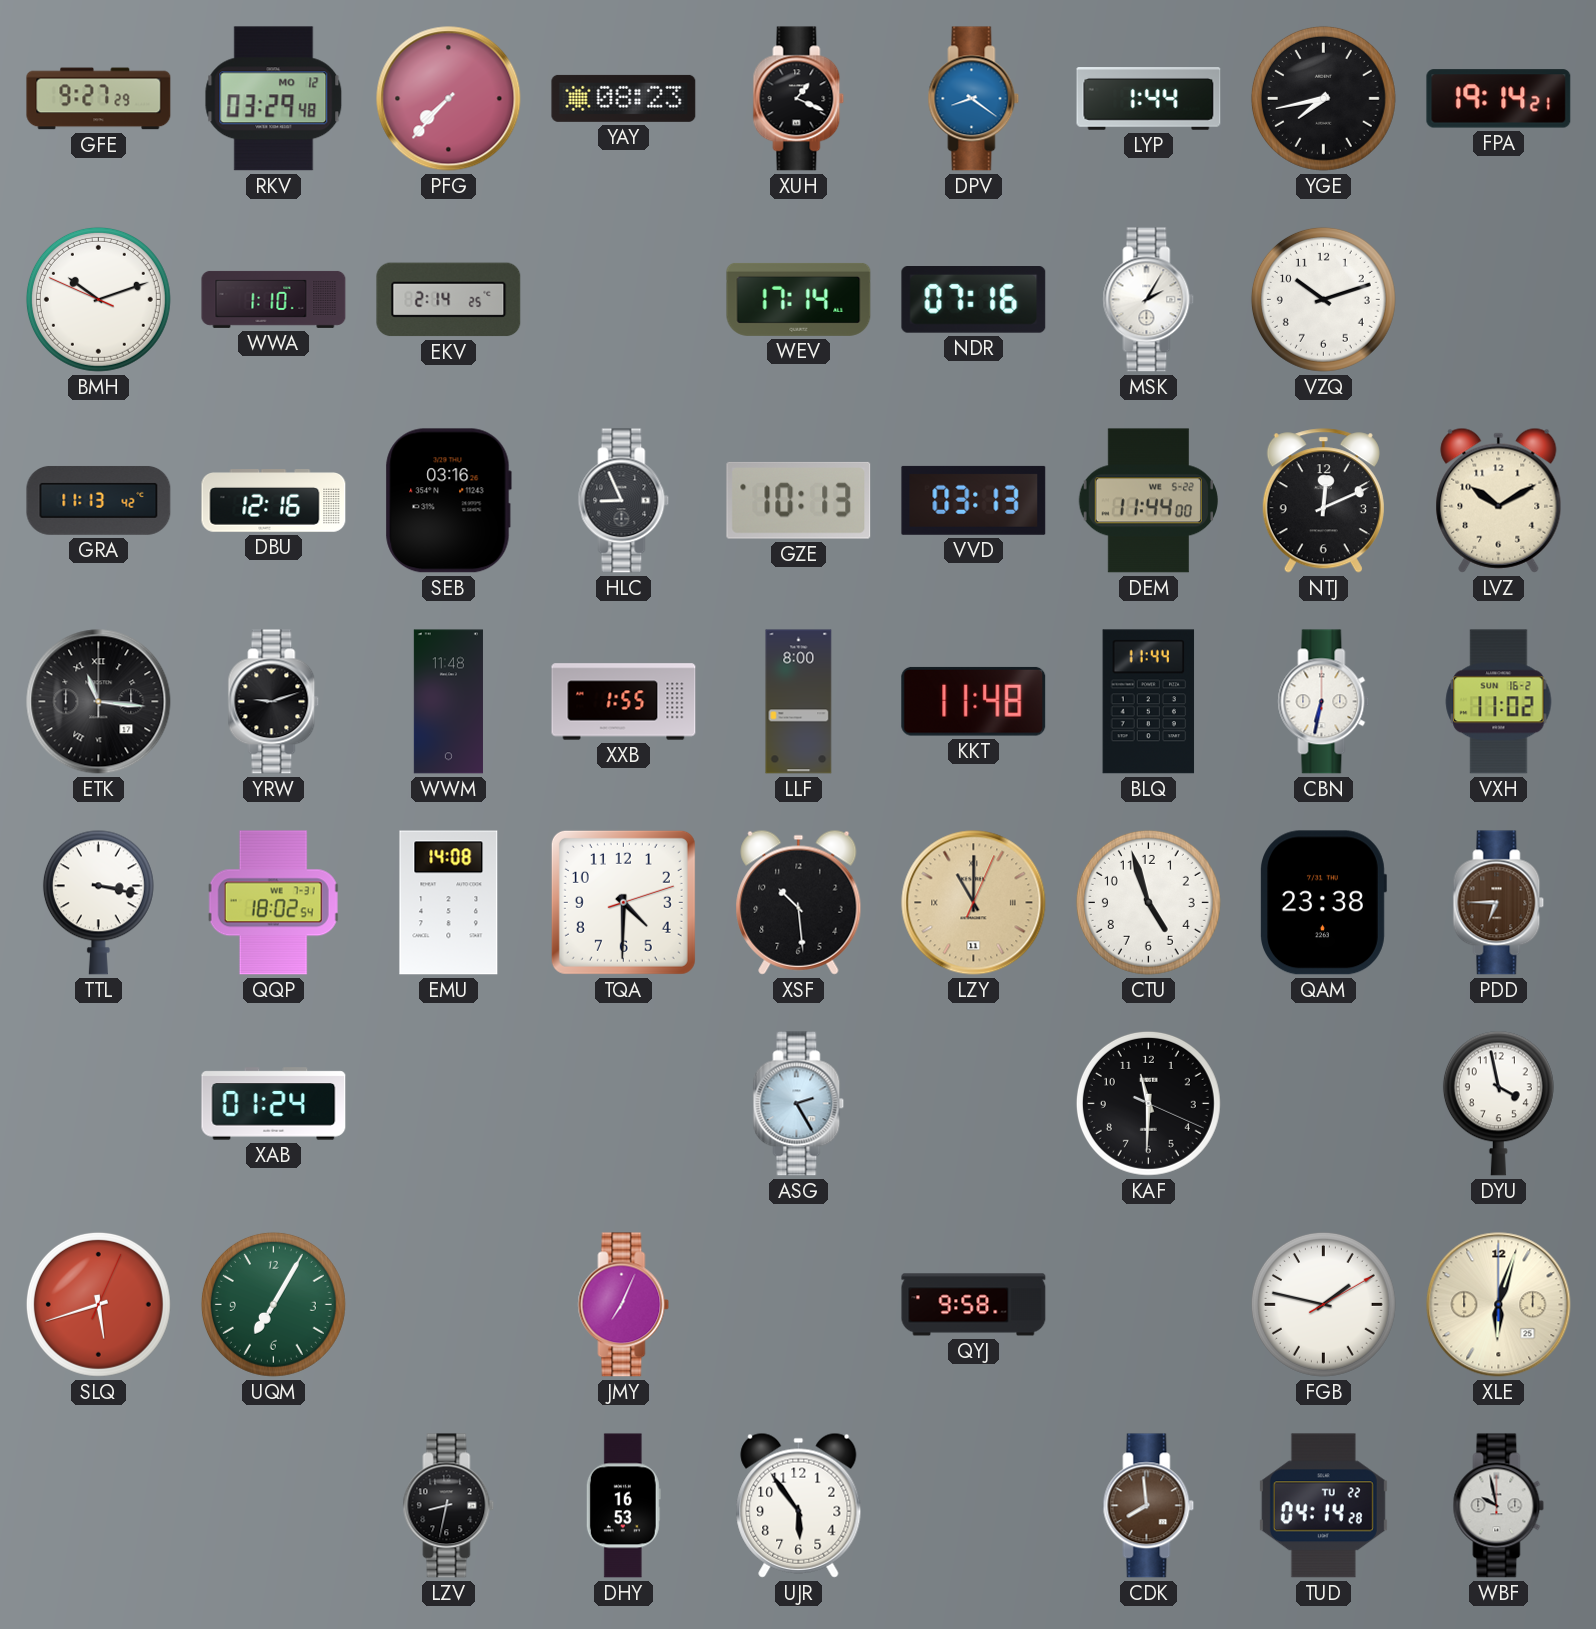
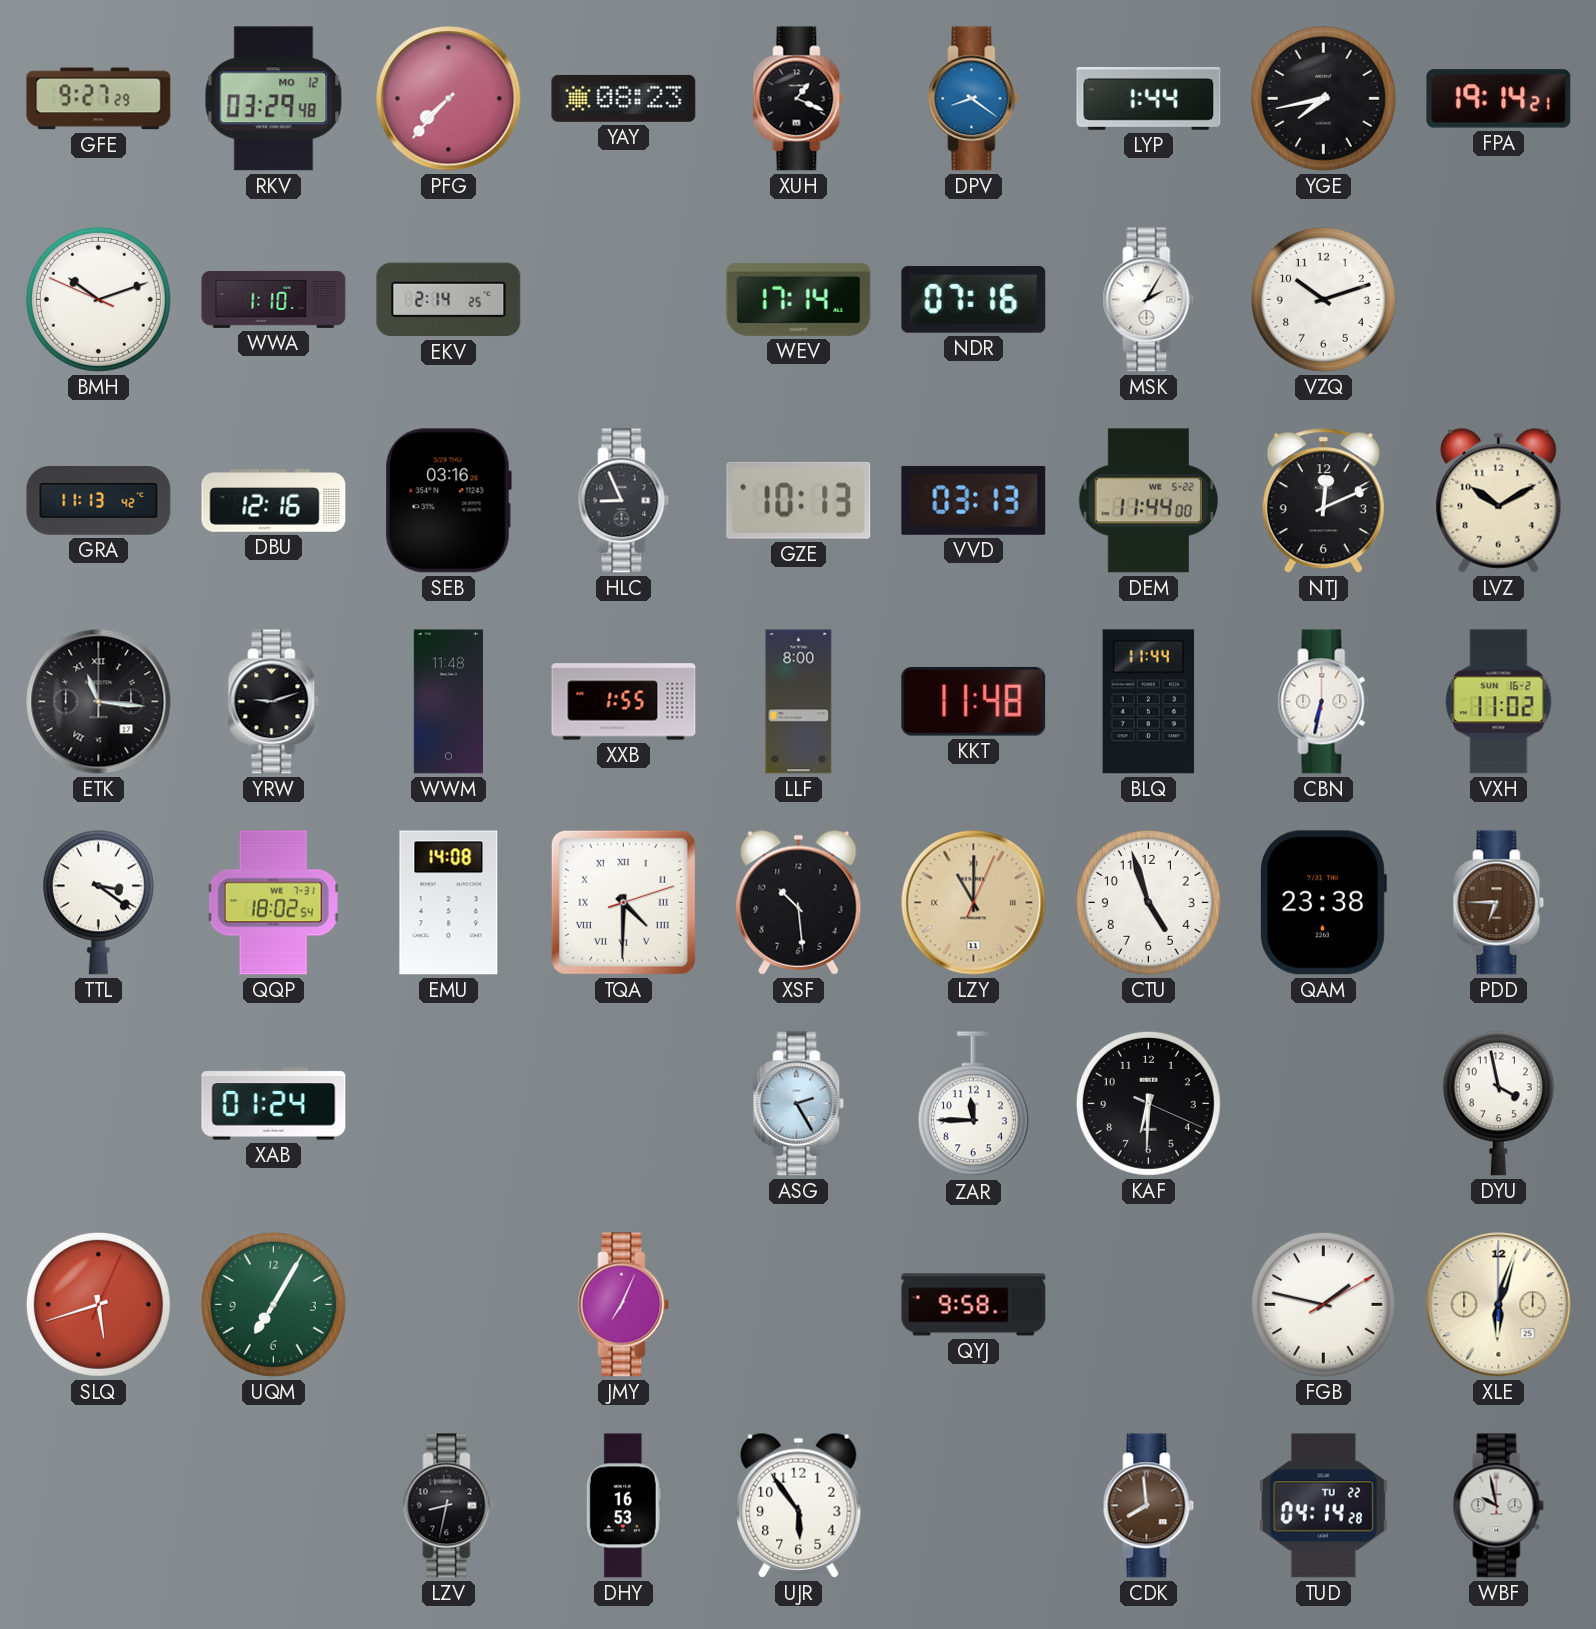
TTL: 3:17 -> 3:21 (98, 902)
TQA numerals: Arabic -> Roman (623, 902)
ZAR: none -> 11:45 (973, 1104)
KAF: 11:30 -> 6:30 (1148, 1103)
